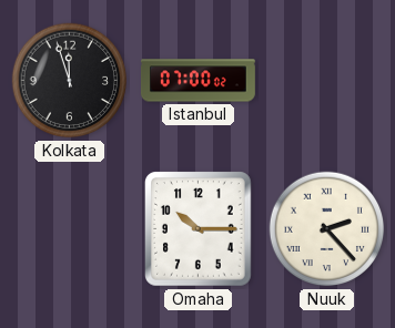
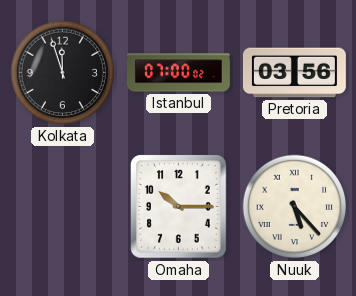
Pretoria: none -> 03:56 (294, 73)
Nuuk: 2:23 -> 5:23 (295, 207)
